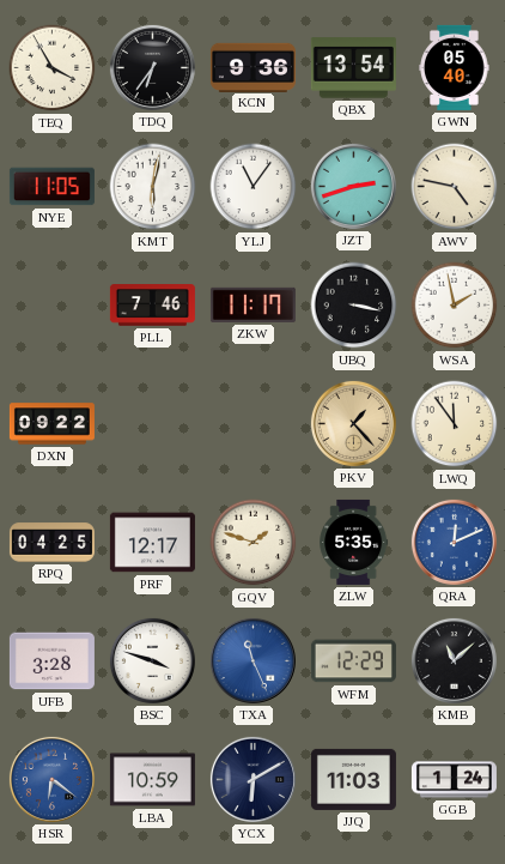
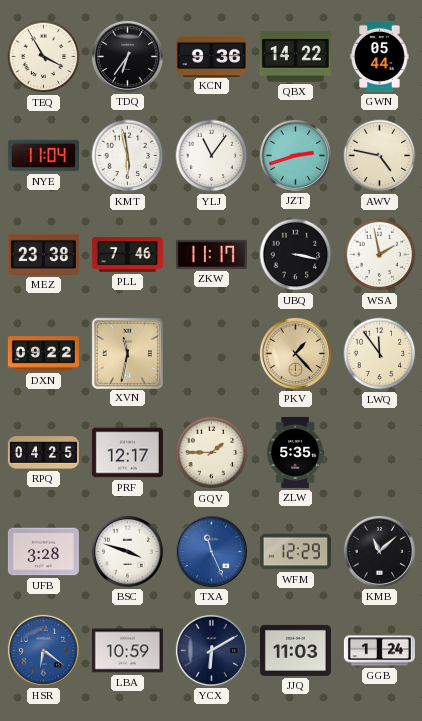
QBX: 13:54 -> 14:22 (295, 57)
GWN: 05:40 -> 05:44 (380, 56)
NYE: 11:05 -> 11:04 (43, 156)
KMT: 6:02 -> 5:58 (128, 156)
MEZ: none -> 23:38 (43, 254)
XVN: none -> 11:32 (127, 353)
GQV: 1:48 -> 1:45 (212, 453)
QRA: 12:11 -> none (454, 542)
